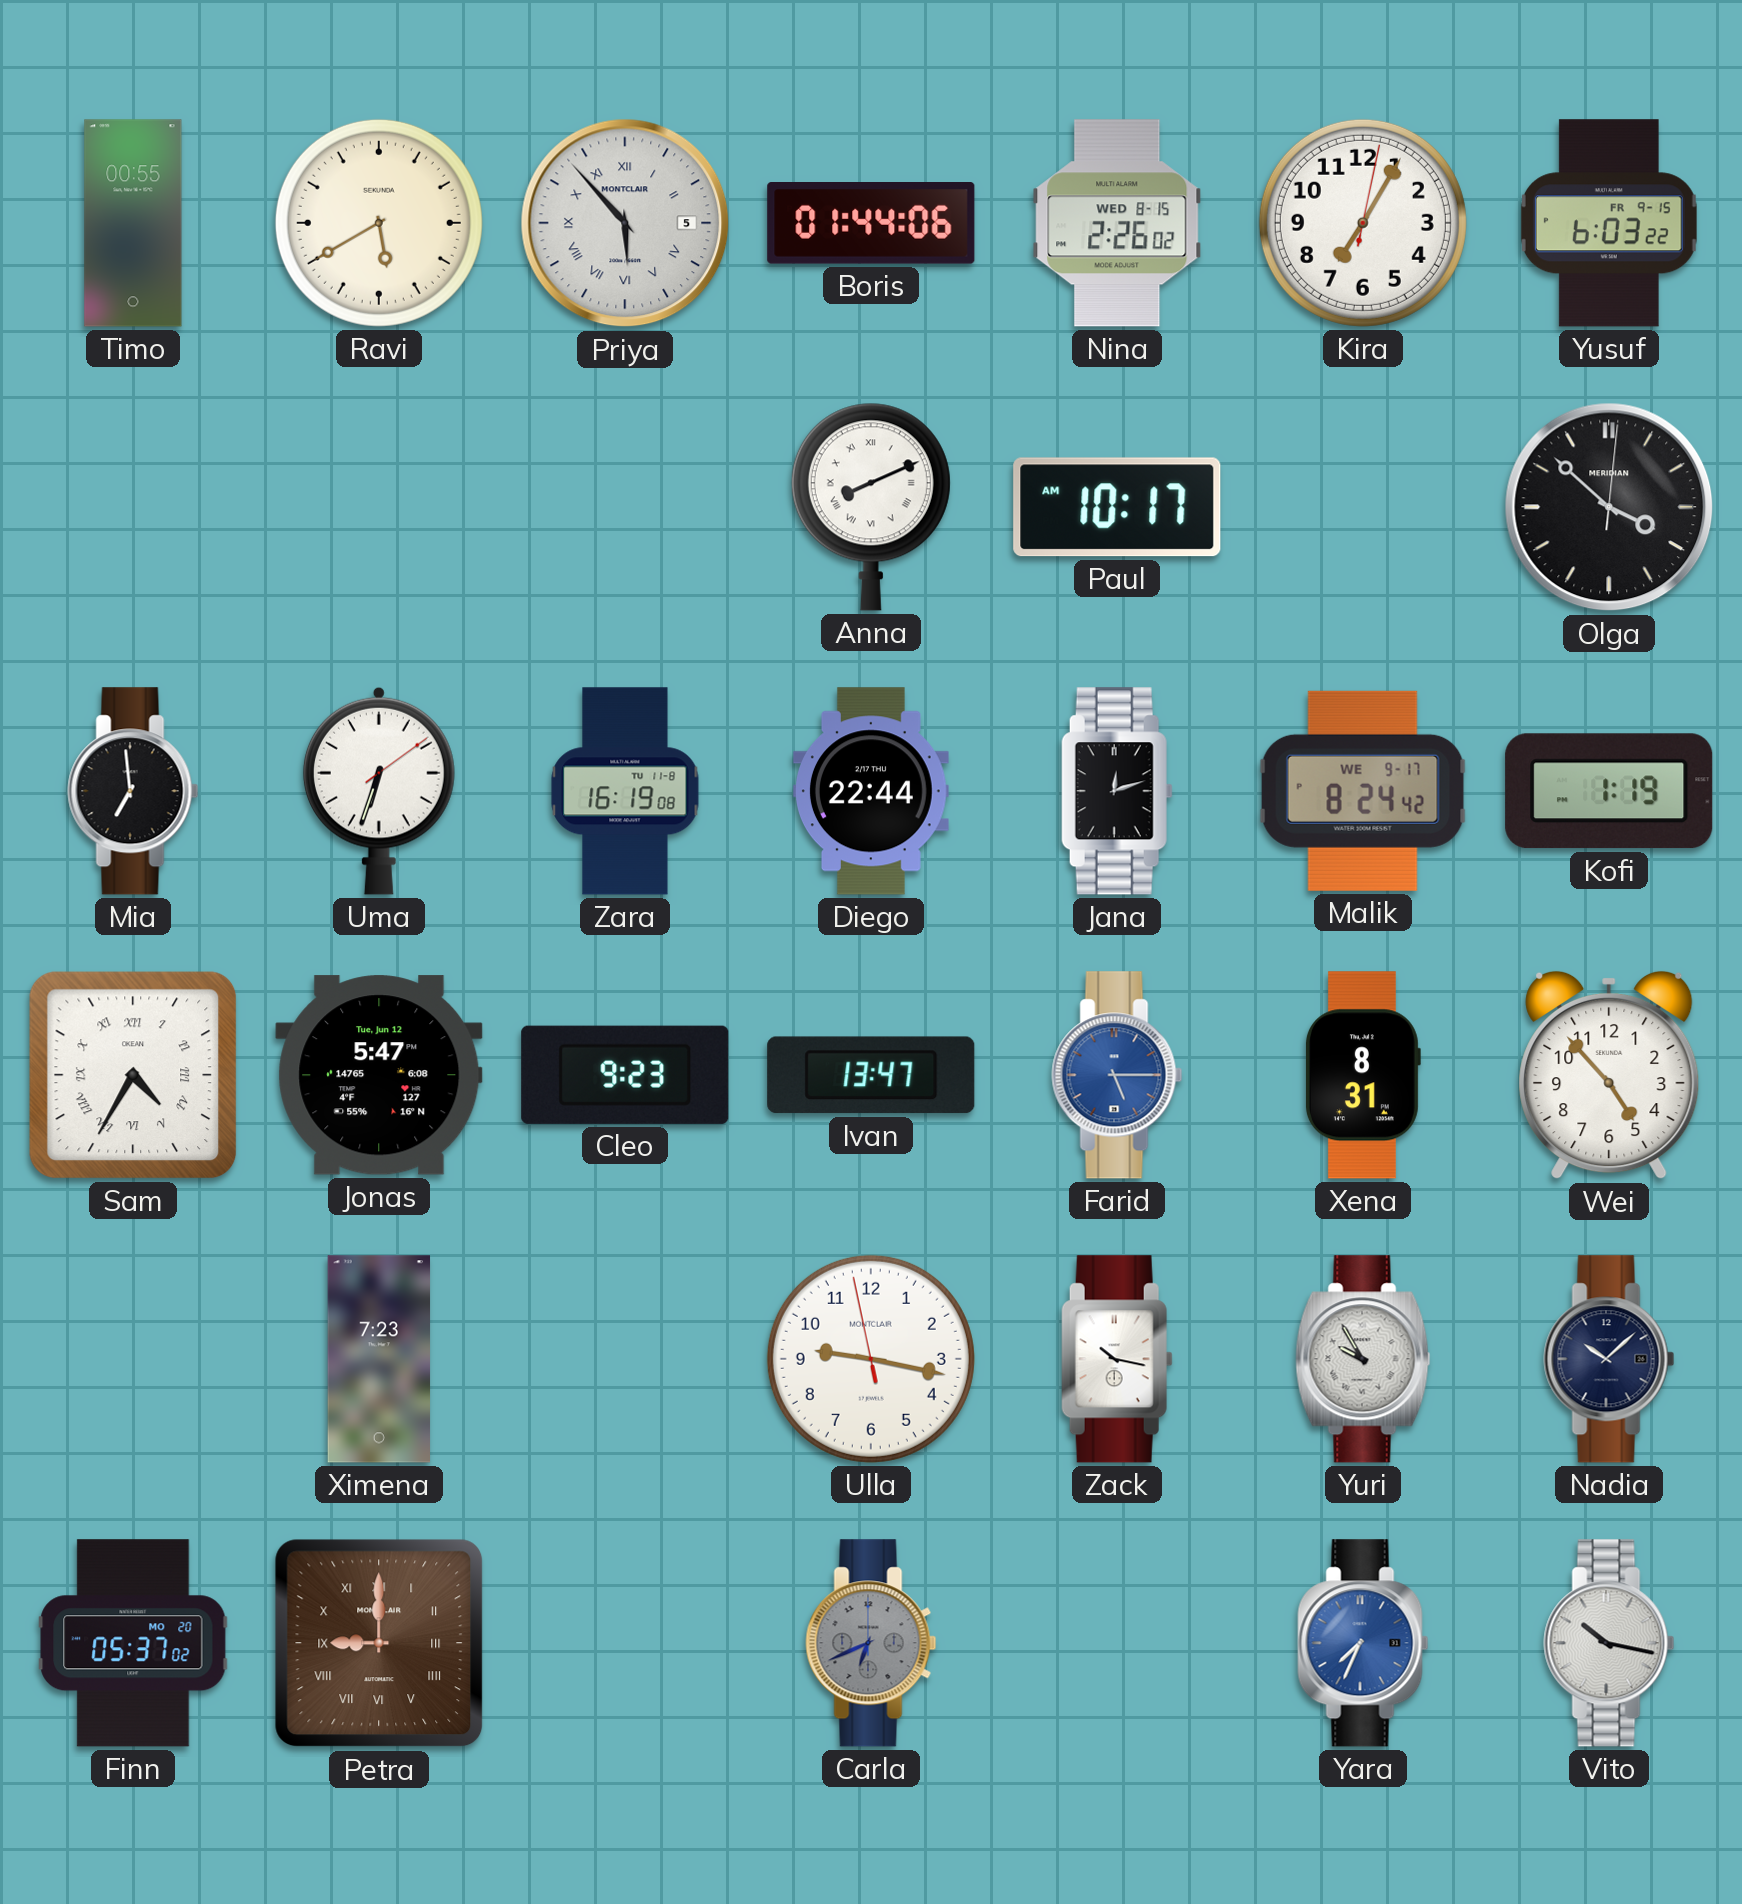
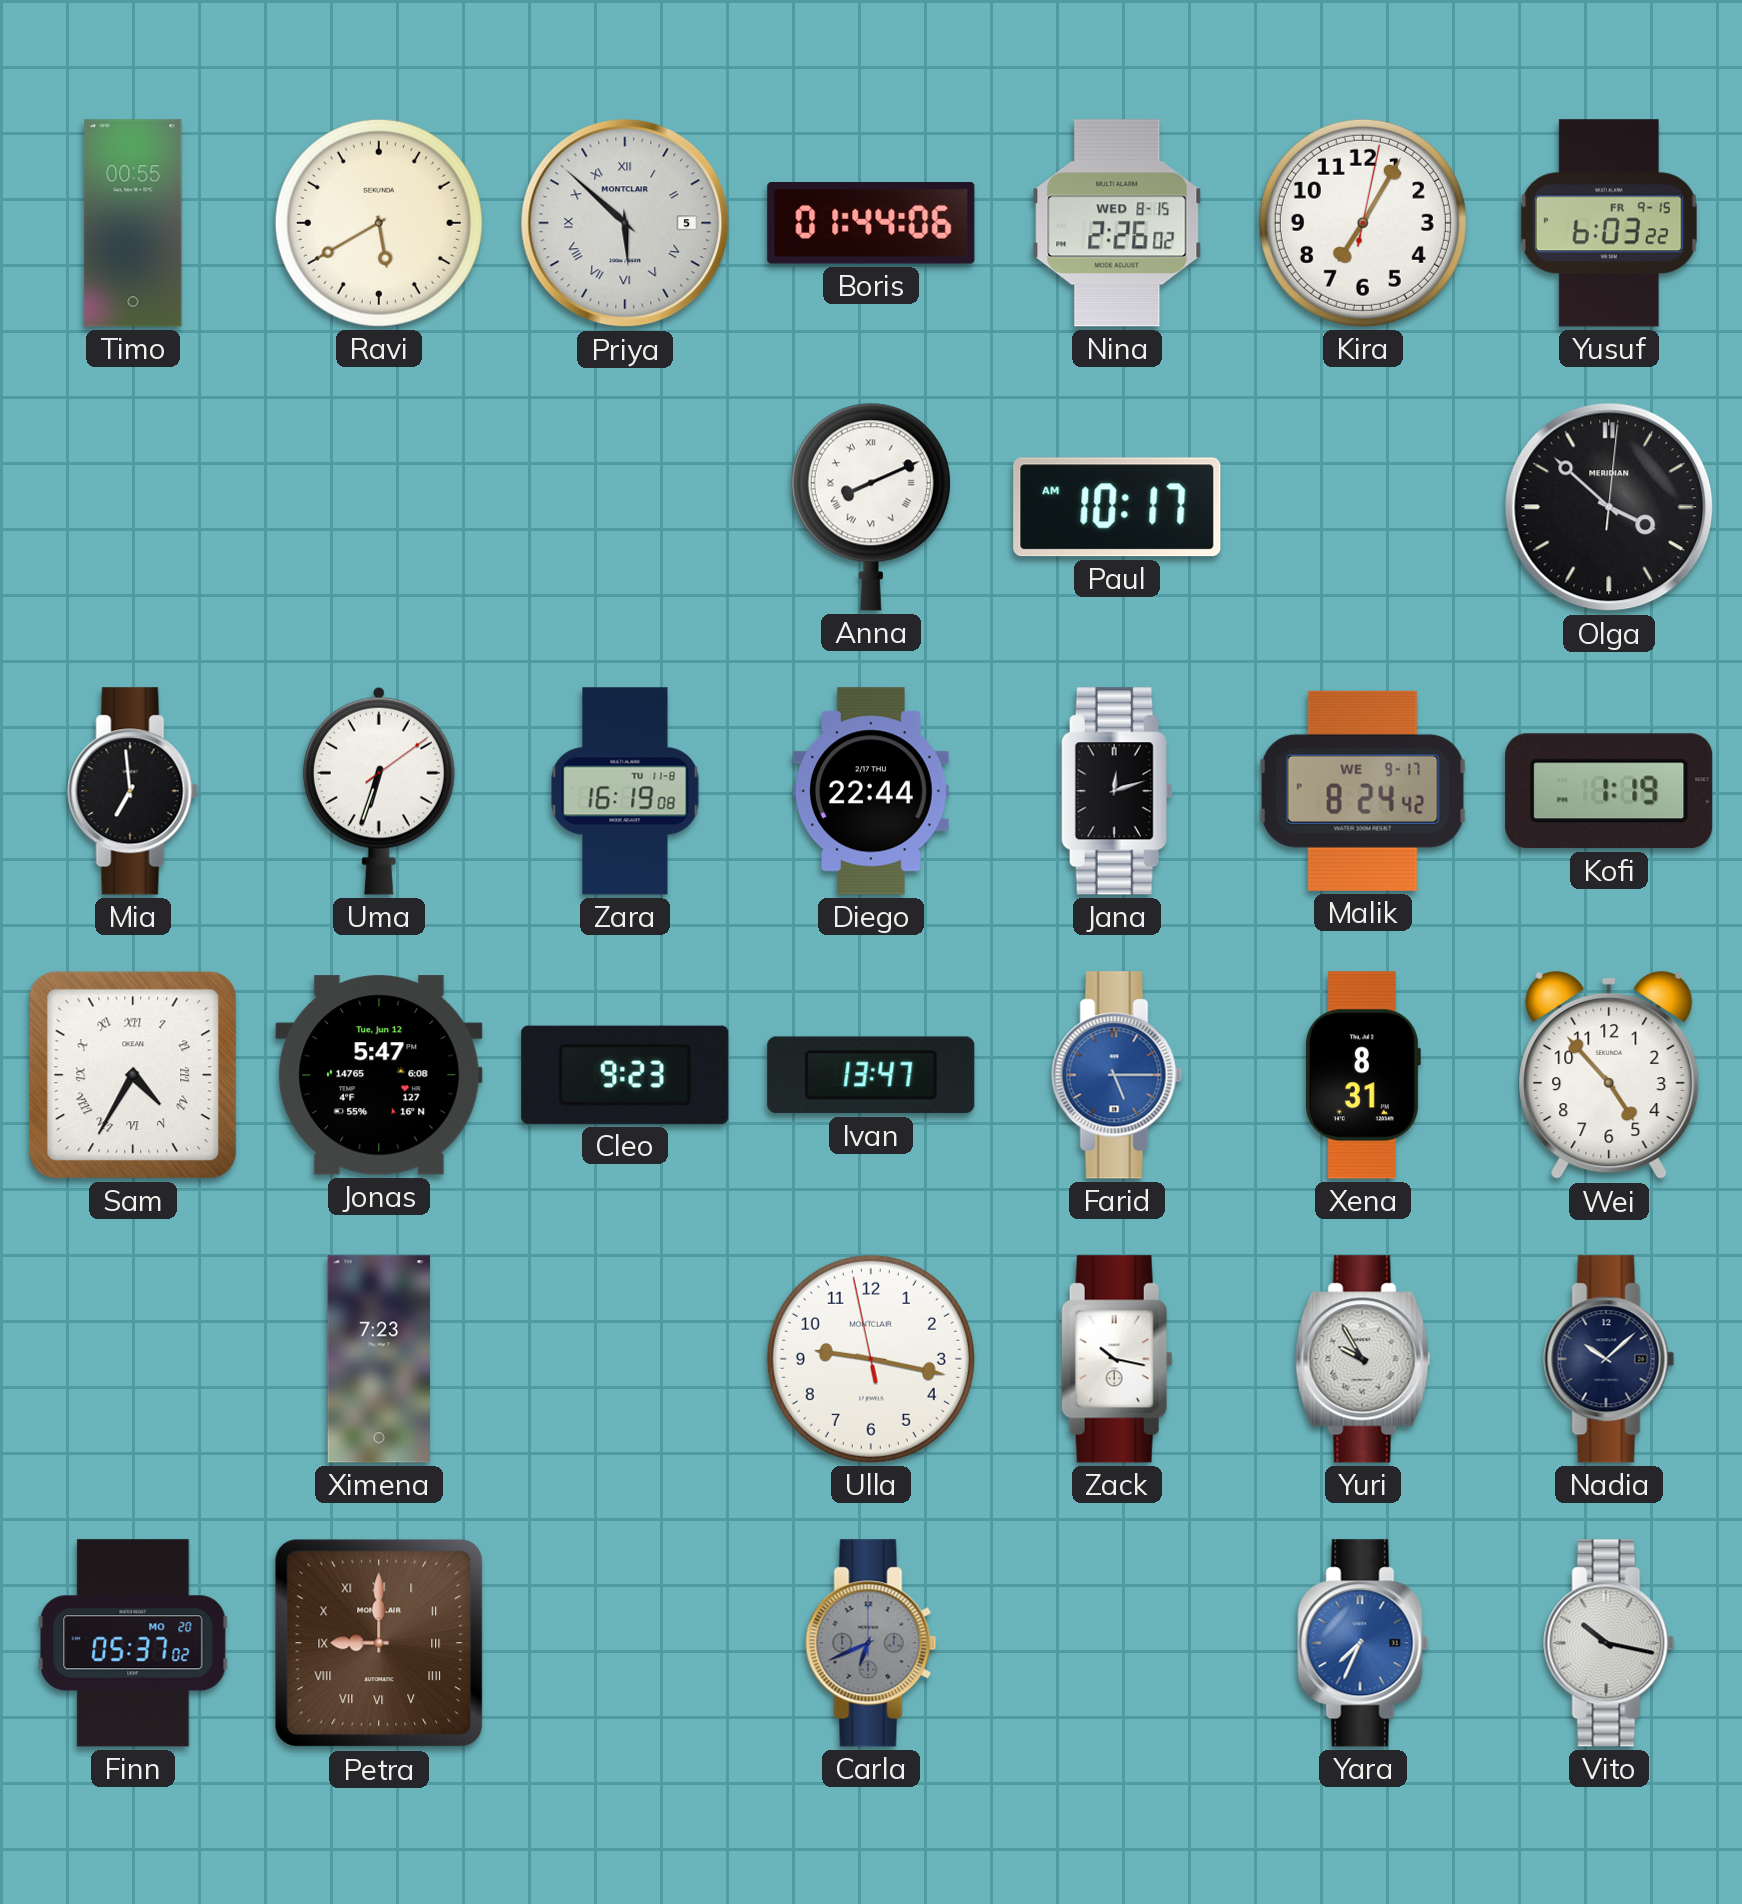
Priya: 5:53 -> 5:52 (625, 223)
